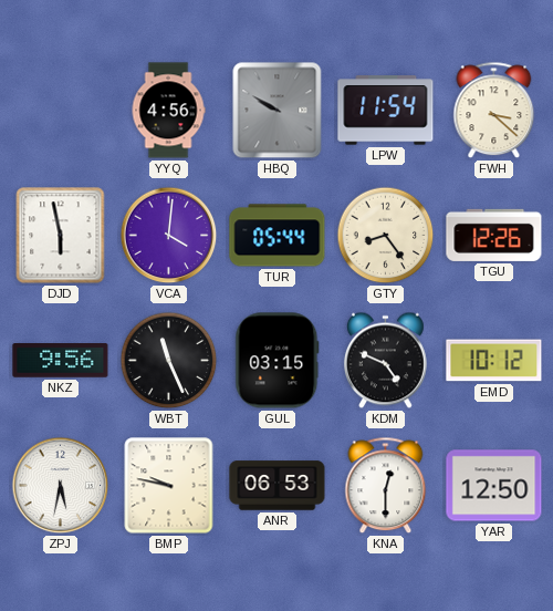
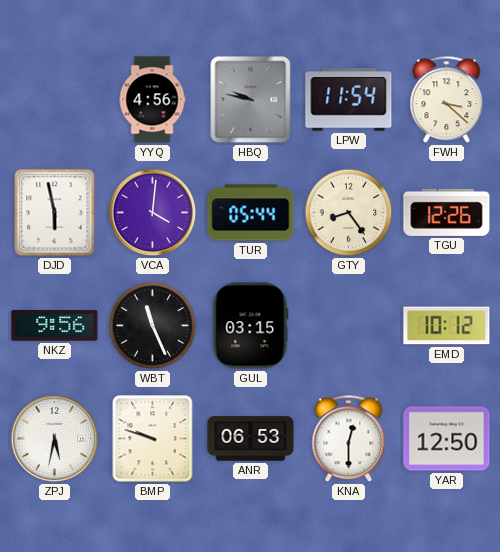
HBQ: 9:50 -> 9:47 (251, 100)
KDM: 4:49 -> none (386, 361)
BMP: 9:47 -> 9:48 (153, 439)
